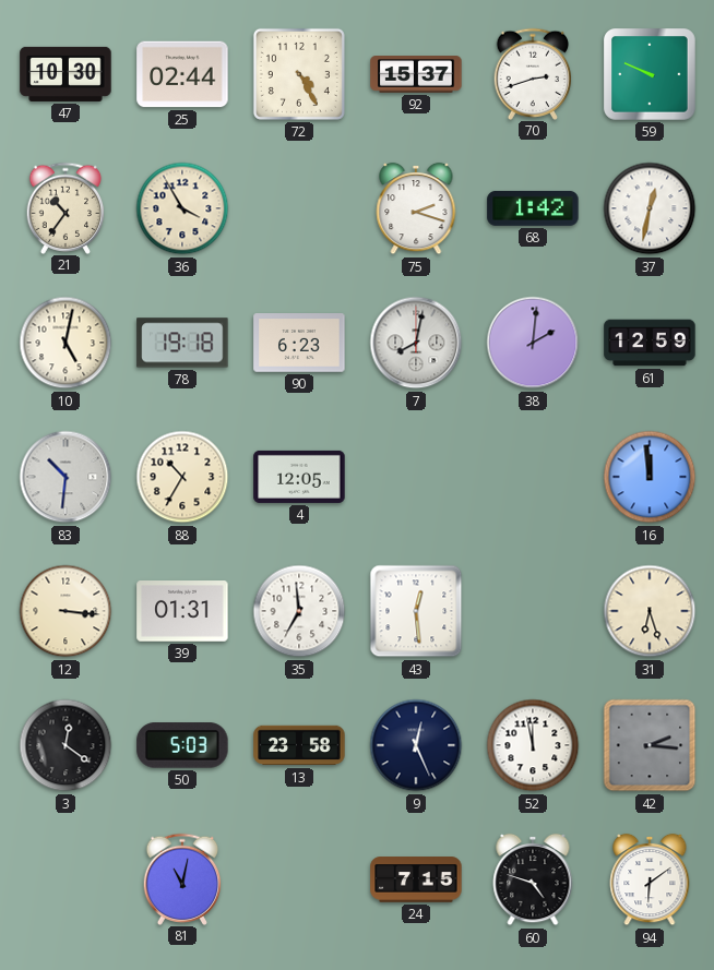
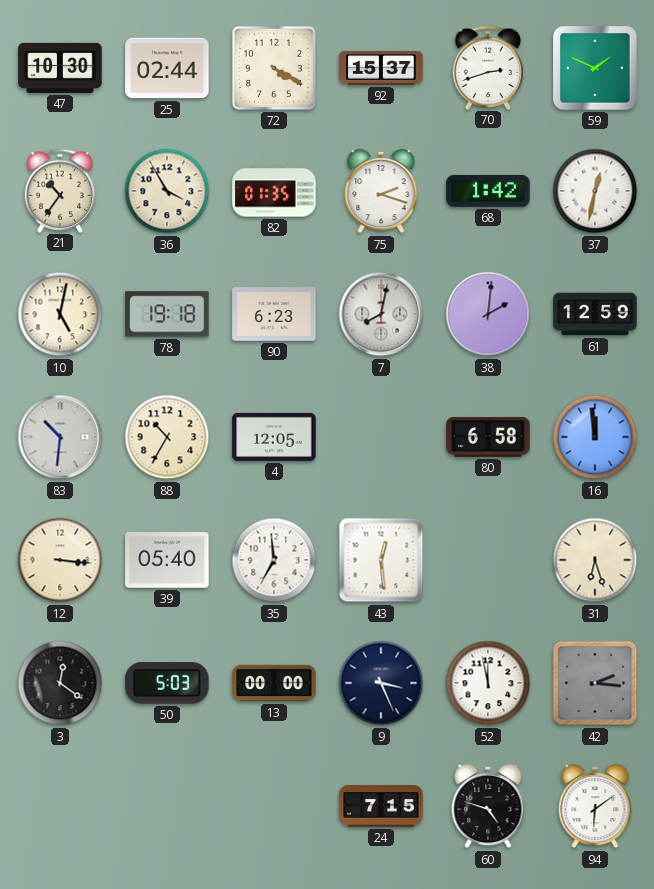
72: 4:25 -> 4:20 (274, 68)
59: 9:49 -> 1:49 (595, 68)
82: none -> 01:35 (274, 191)
80: none -> 6:58 (488, 437)
39: 01:31 -> 05:40 (167, 560)
13: 23:58 -> 00:00 (274, 683)
9: 12:26 -> 3:26 (381, 683)
81: 11:02 -> none (182, 878)
